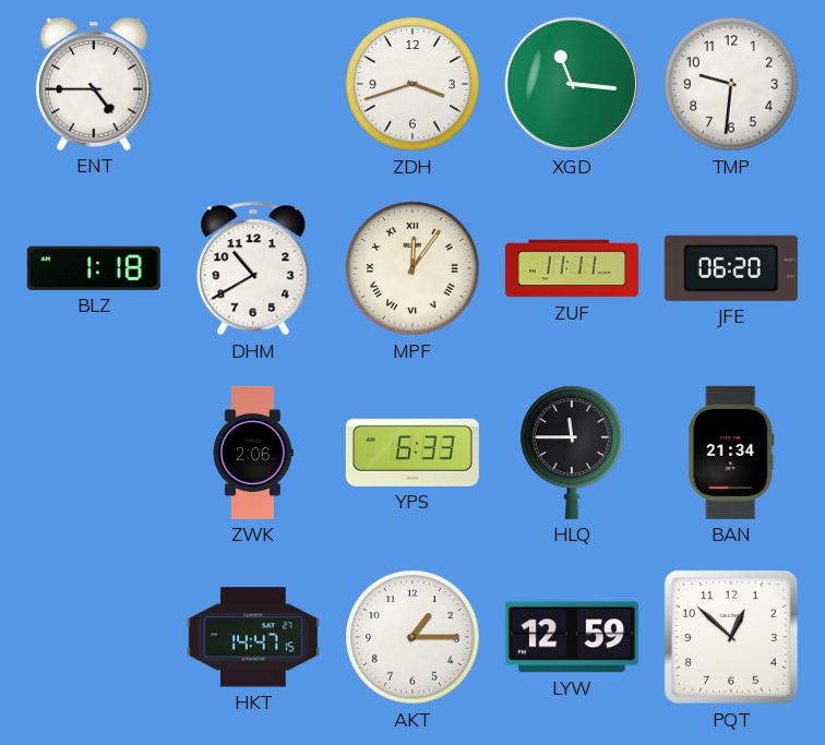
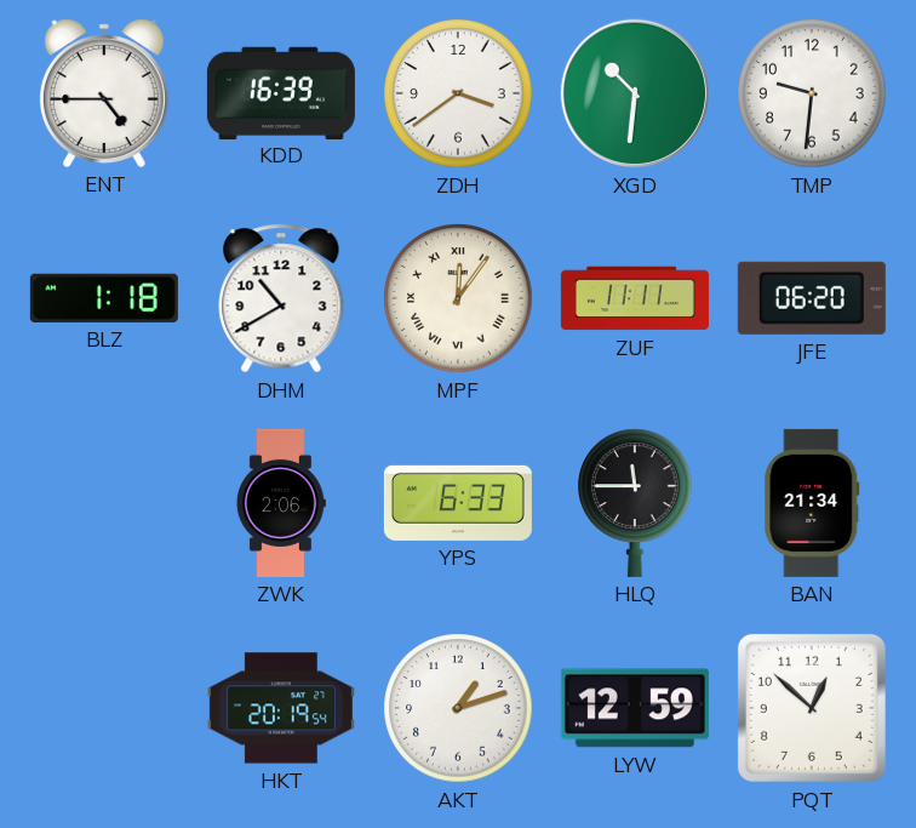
KDD: none -> 16:39 (281, 92)
ZDH: 3:42 -> 3:39 (458, 93)
XGD: 11:16 -> 10:31 (635, 93)
HKT: 14:47 -> 20:19 (281, 708)
AKT: 1:15 -> 1:12 (458, 708)
